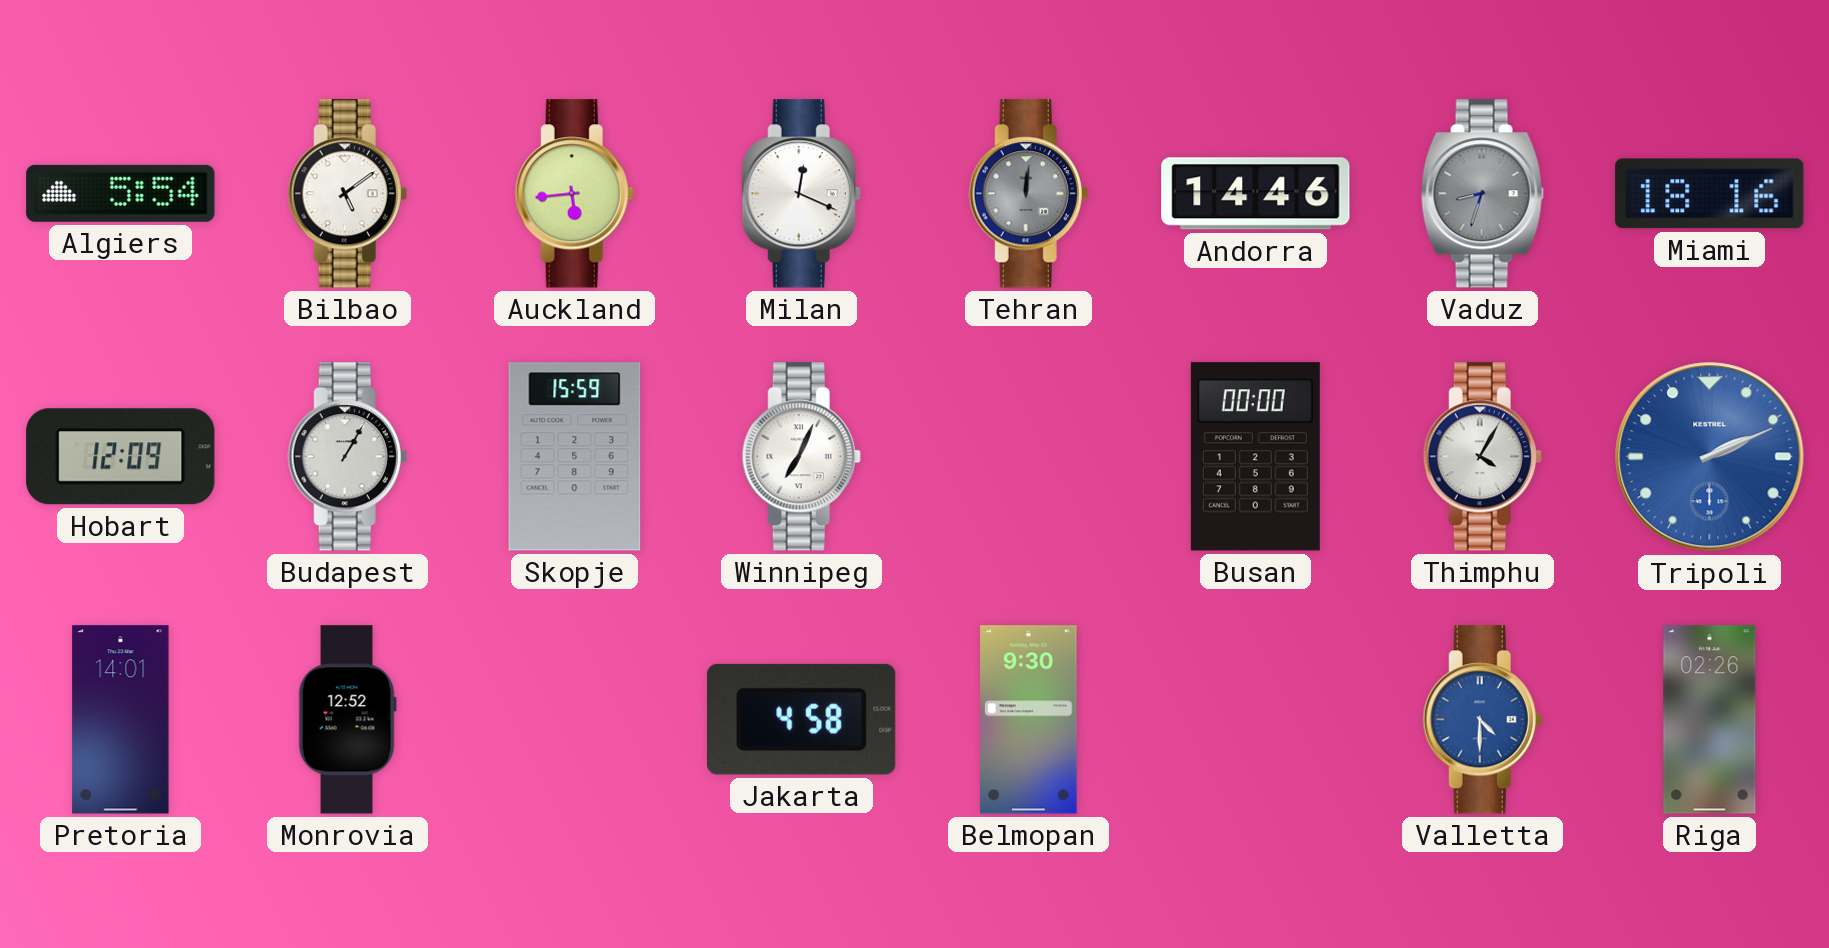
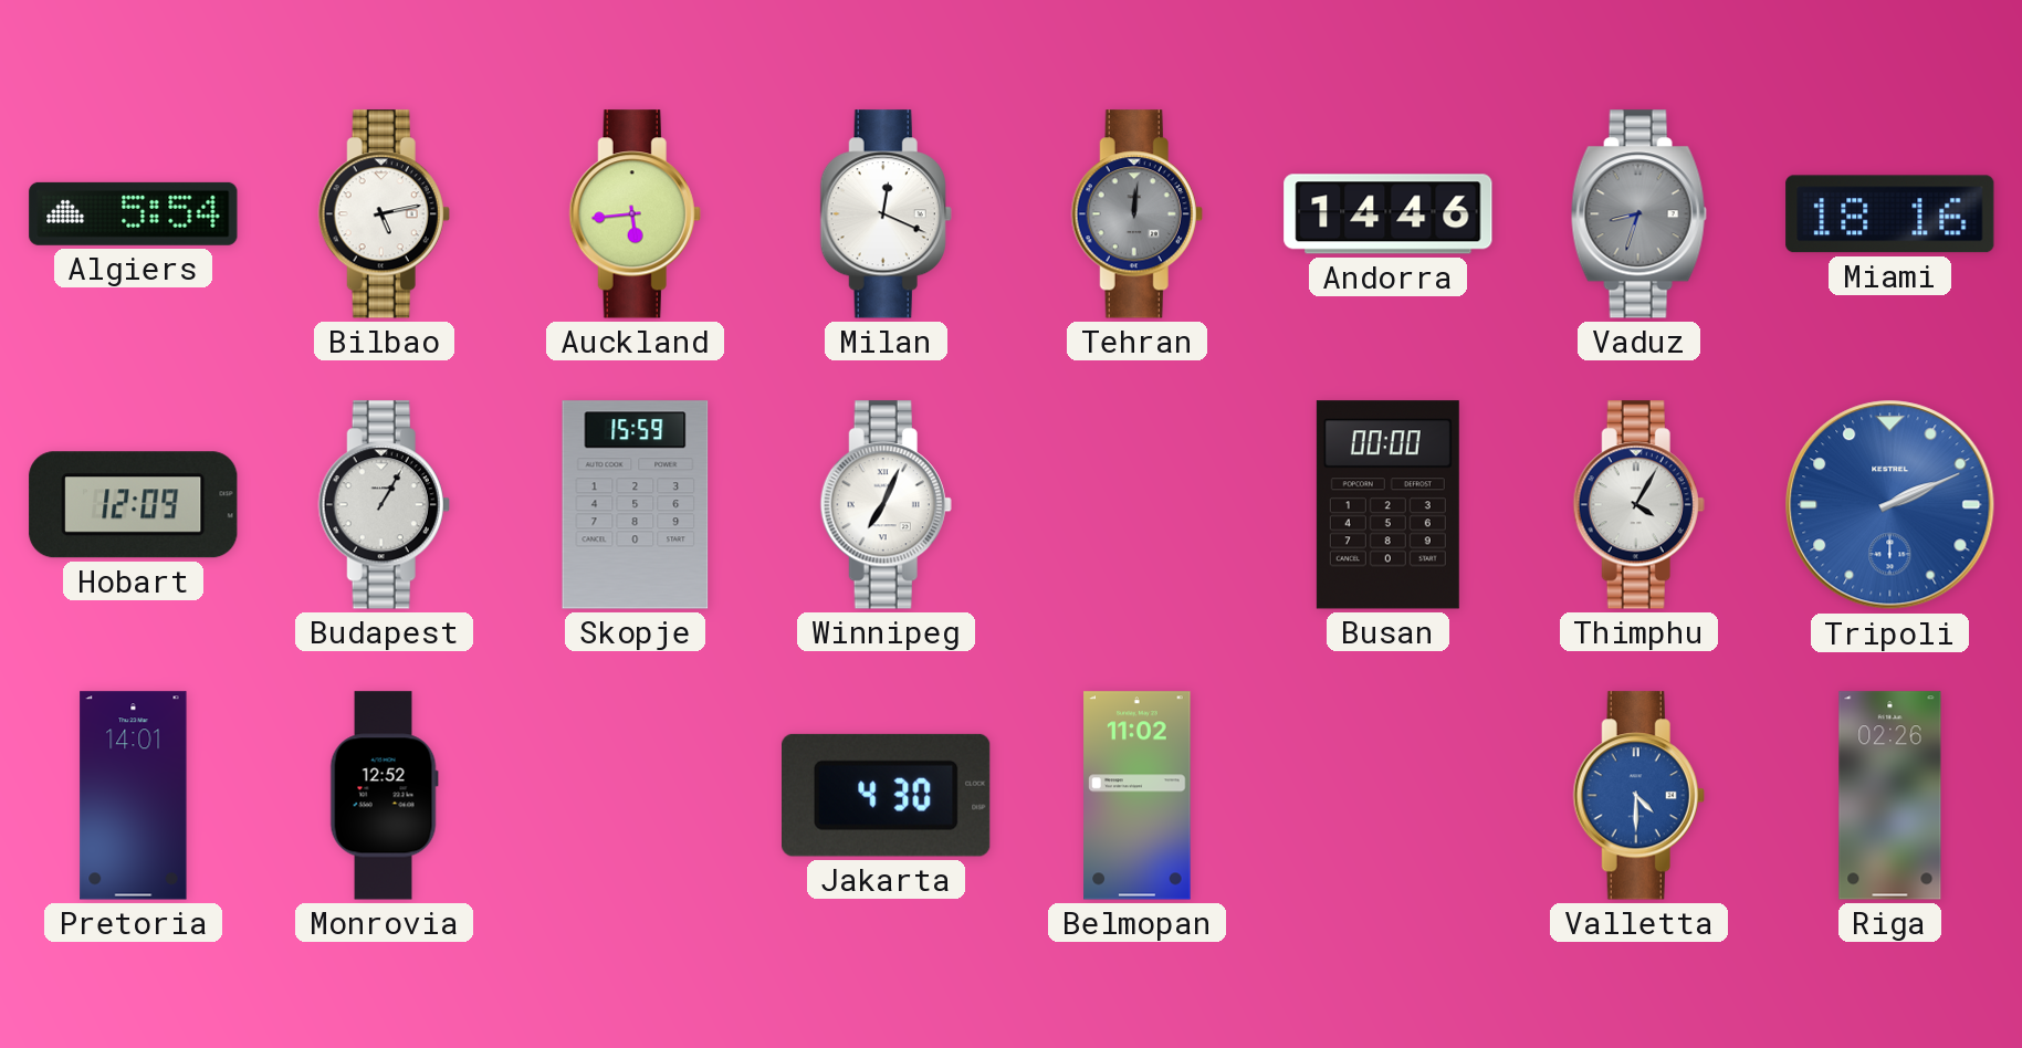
Bilbao: 5:09 -> 5:13 (384, 214)
Jakarta: 4:58 -> 4:30 (887, 795)
Belmopan: 9:30 -> 11:02 (1138, 796)
